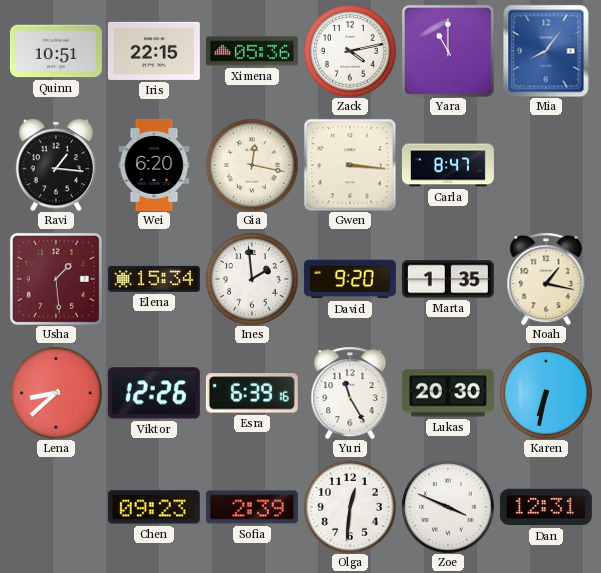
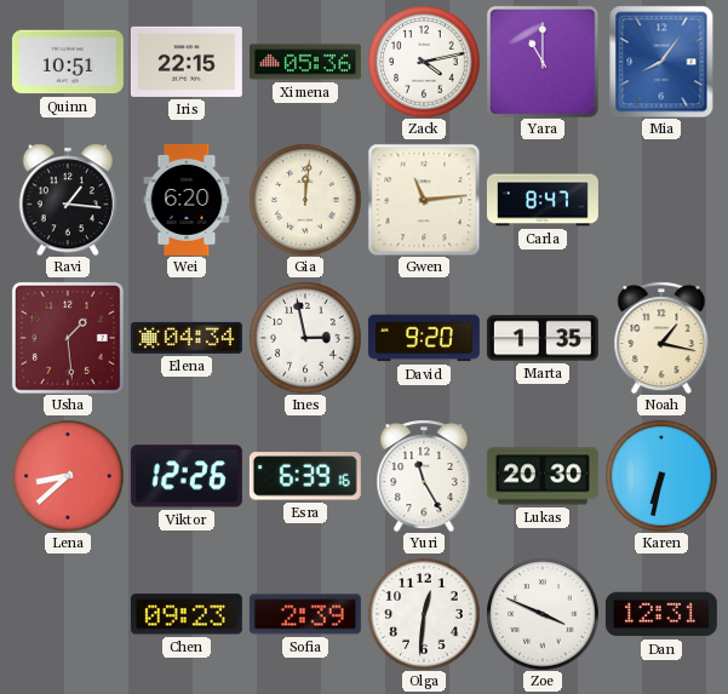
Gia: 12:17 -> 12:01 (305, 200)
Gwen: 3:16 -> 11:14 (424, 200)
Elena: 15:34 -> 04:34 (187, 338)
Ines: 1:59 -> 2:58 (305, 338)
